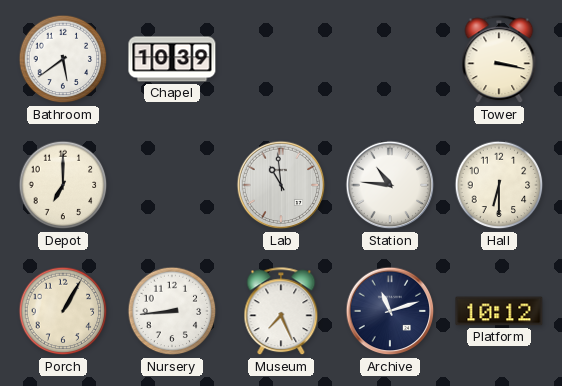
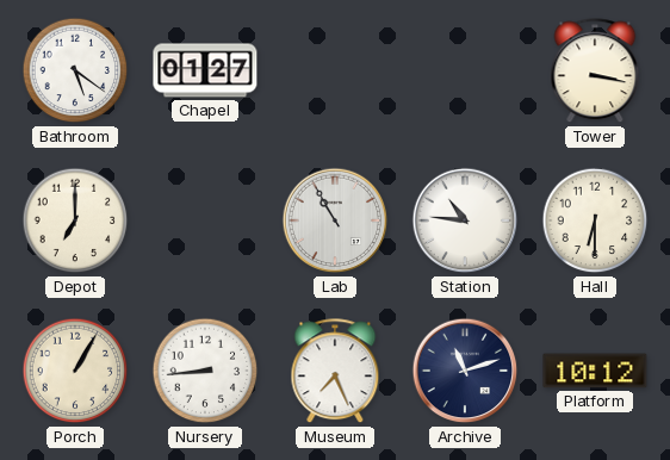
Bathroom: 5:39 -> 5:21 (75, 70)
Chapel: 10:39 -> 01:27 (205, 70)
Lab: 10:59 -> 10:55 (335, 220)
